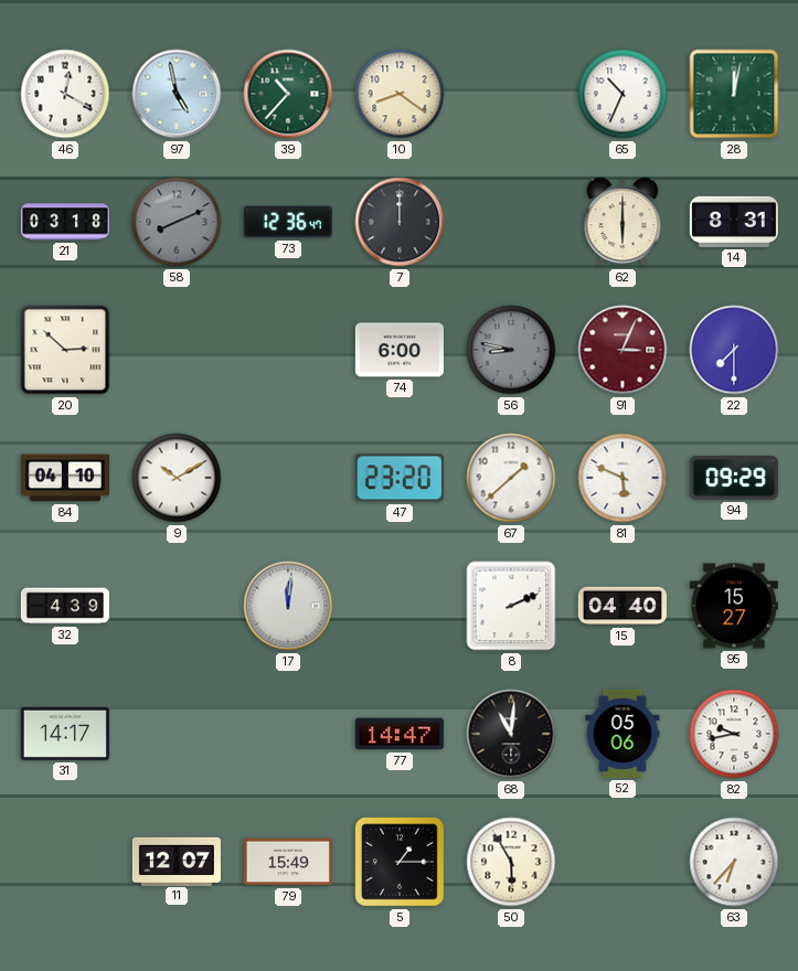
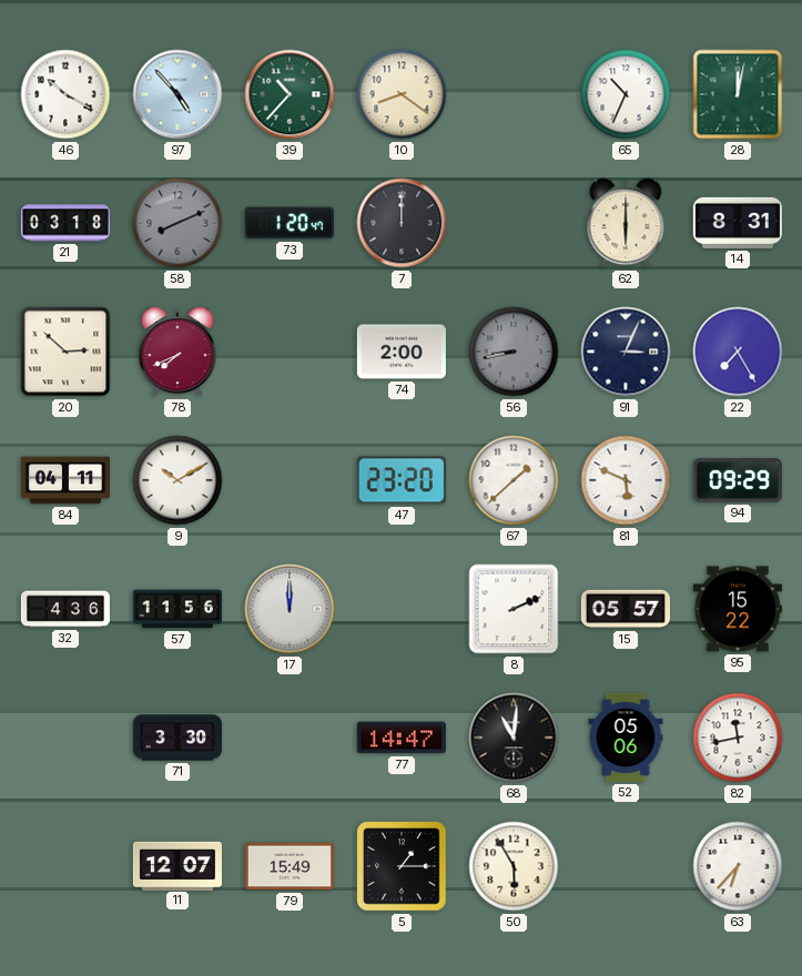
46: 12:20 -> 10:20 (65, 94)
97: 4:58 -> 4:53 (177, 94)
73: 12:36 -> 1:20 (290, 223)
78: none -> 7:41 (177, 352)
74: 6:00 -> 2:00 (402, 352)
56: 8:47 -> 8:43 (514, 352)
91 dial: burgundy -> navy (626, 352)
22: 7:30 -> 7:25 (738, 352)
84: 04:10 -> 04:11 (65, 480)
32: 4:39 -> 4:36 (65, 609)
57: none -> 11:56 (177, 609)
17: 12:01 -> 12:00 (290, 609)
15: 04:40 -> 05:57 (626, 609)
95: 15:27 -> 15:22 (738, 609)
31: 14:17 -> none (65, 734)
71: none -> 3:30 (177, 738)
82: 9:43 -> 11:43 (738, 738)
